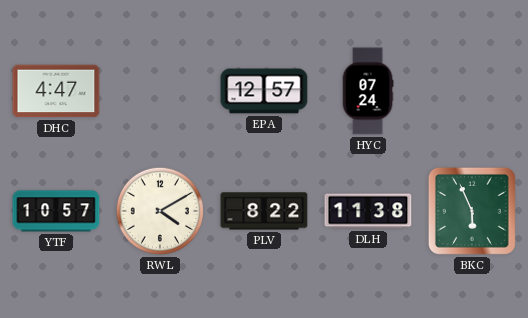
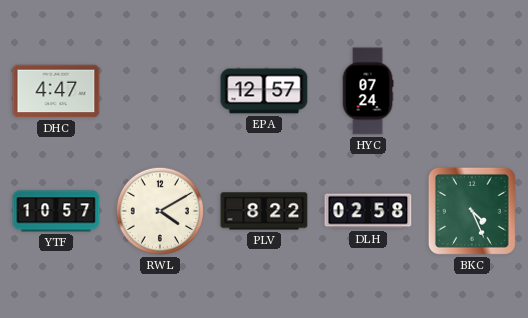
DLH: 11:38 -> 02:58 (368, 211)
BKC: 5:56 -> 4:26 (472, 211)
